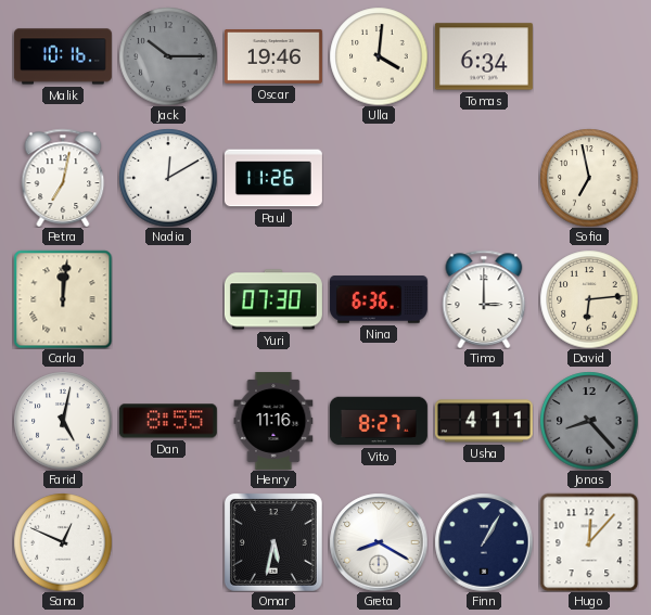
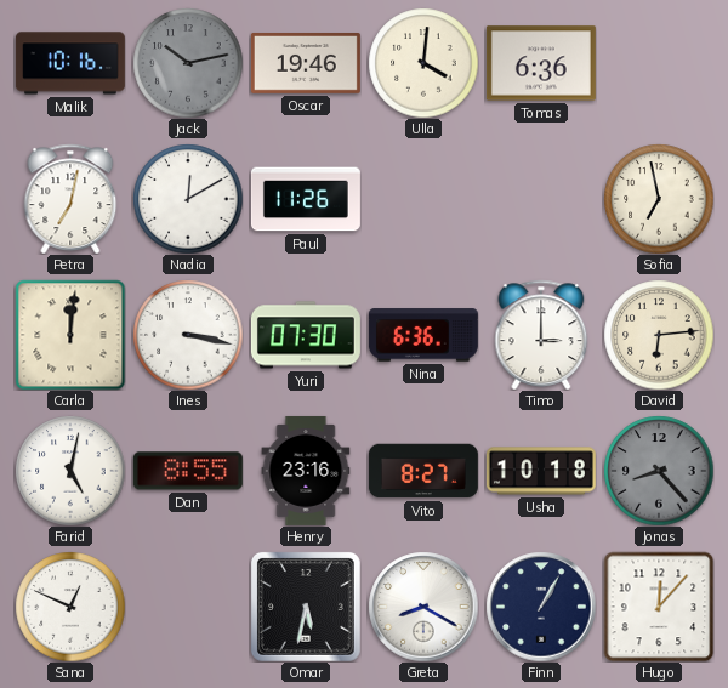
Jack: 10:15 -> 10:13 (188, 63)
Tomas: 6:34 -> 6:36 (541, 63)
Ines: none -> 3:17 (188, 335)
Henry: 11:16 -> 23:16 (306, 471)
Usha: 4:11 -> 10:18 (541, 471)
